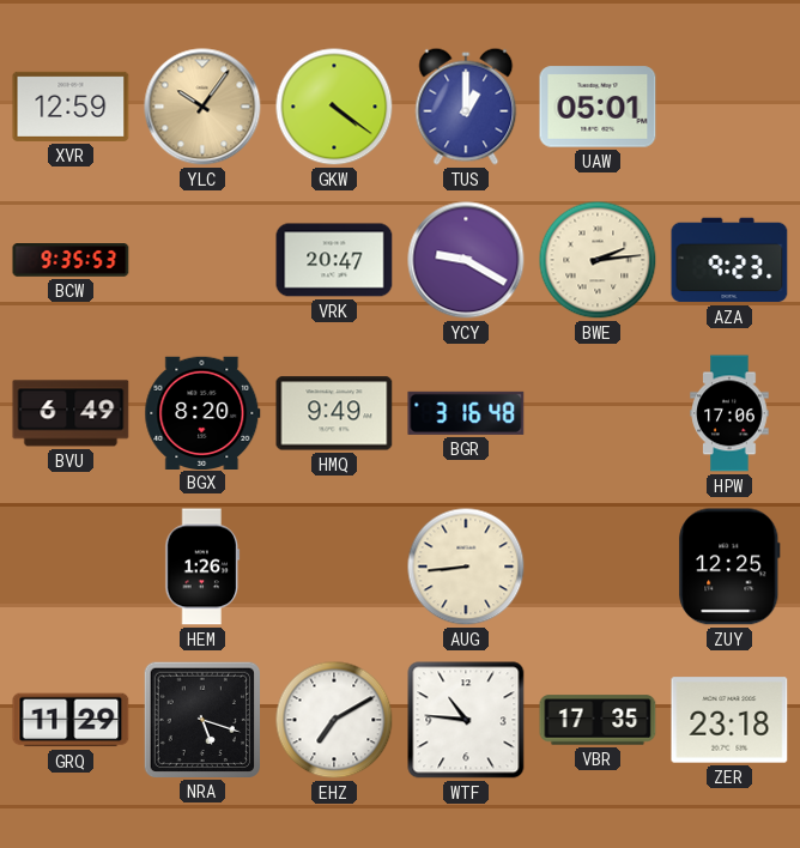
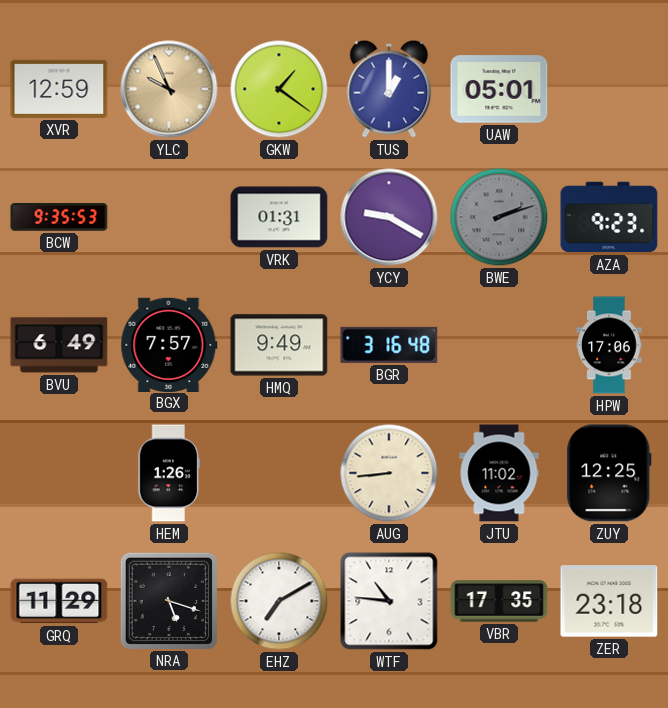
YLC: 10:06 -> 9:56 (169, 89)
GKW: 4:21 -> 1:21 (279, 89)
VRK: 20:47 -> 01:31 (279, 217)
BWE: 2:14 -> 2:12 (499, 217)
BWE dial: cream -> grey (499, 217)
BGX: 8:20 -> 7:57 (169, 344)
JTU: none -> 11:02 (499, 473)
